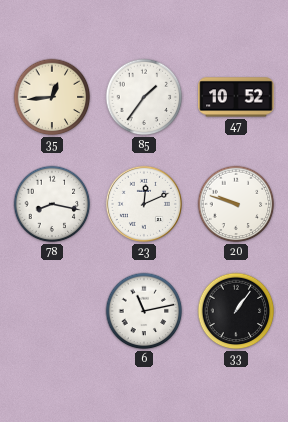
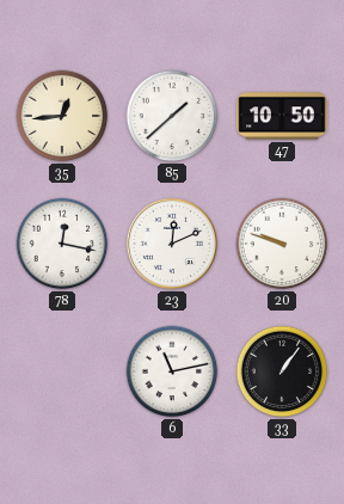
85: 1:36 -> 1:38 (172, 116)
47: 10:52 -> 10:50 (282, 116)
78: 8:17 -> 12:17 (62, 244)
